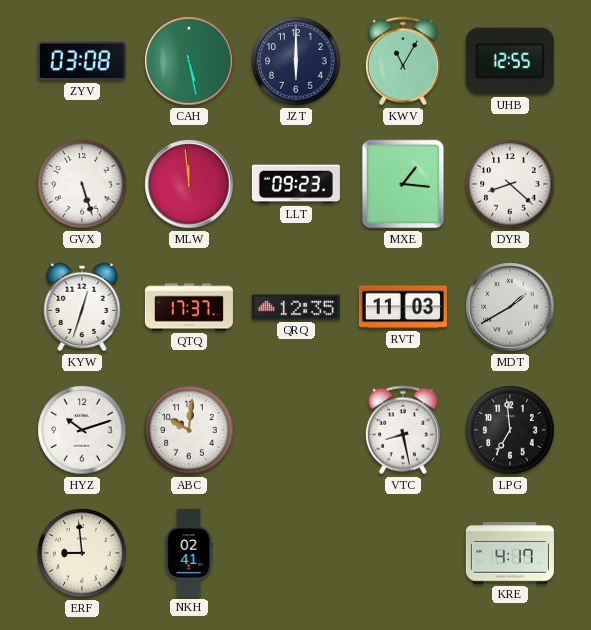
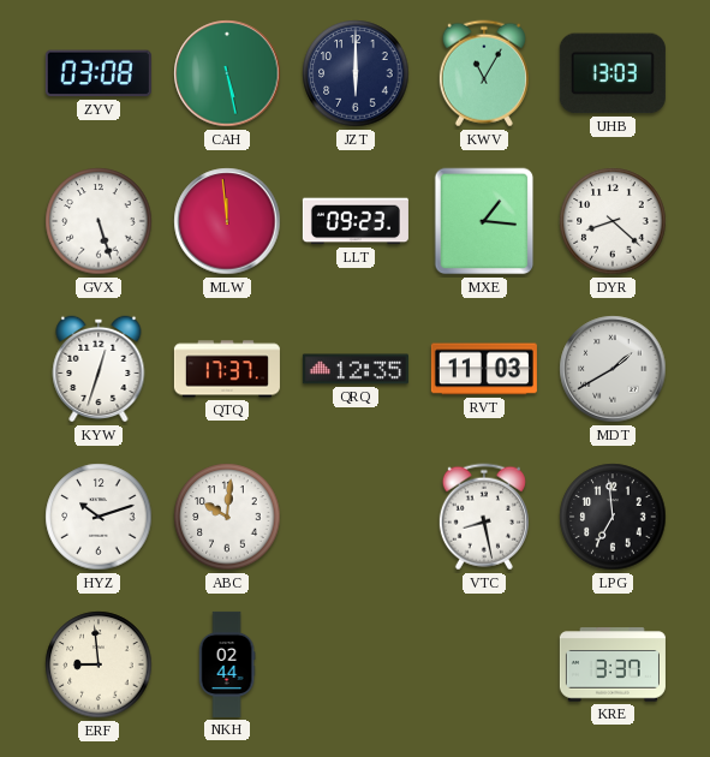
UHB: 12:55 -> 13:03 (613, 73)
NKH: 02:41 -> 02:44 (227, 664)
KRE: 4:17 -> 3:37 (613, 664)
